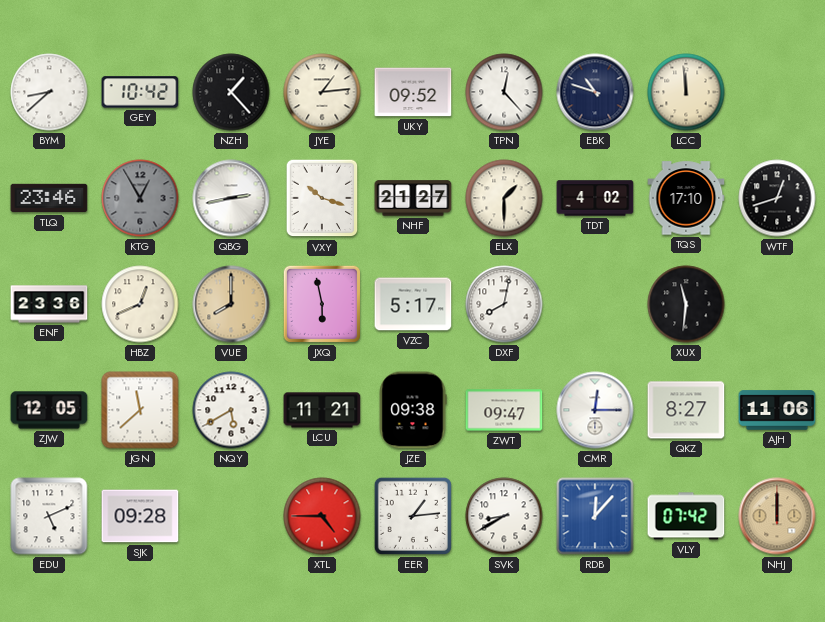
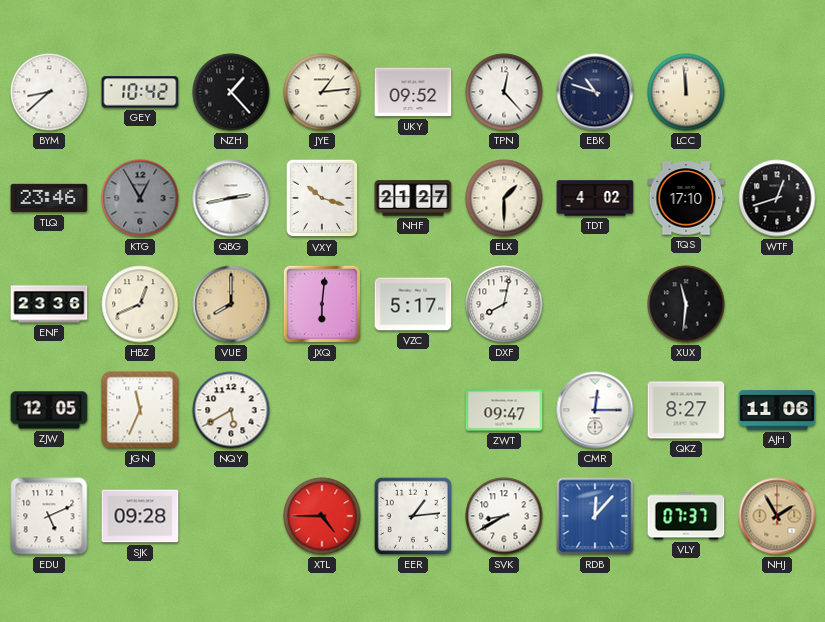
JXQ: 5:58 -> 6:01 (322, 304)
JGN: 11:38 -> 11:34 (140, 410)
LCU: 11:21 -> none (322, 410)
JZE: 09:38 -> none (413, 410)
VLY: 07:42 -> 07:37 (686, 516)
NHJ: 12:00 -> 1:55 (777, 516)
